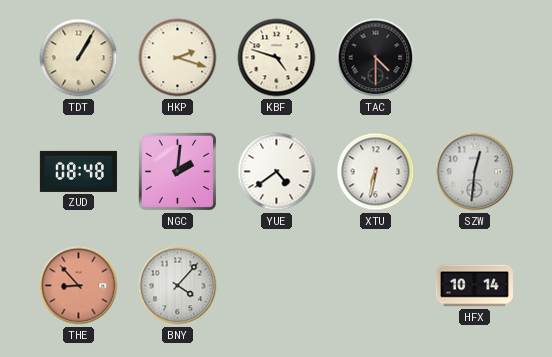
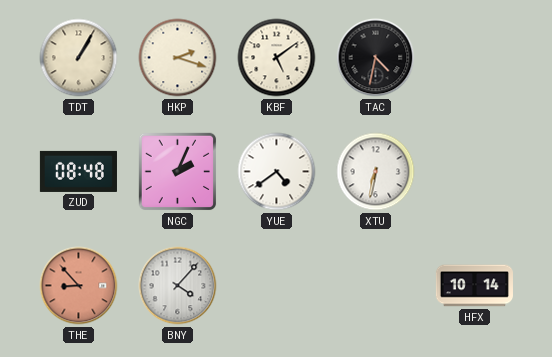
KBF: 4:48 -> 5:09 (277, 58)
TAC: 4:30 -> 4:32 (376, 58)
NGC: 2:01 -> 2:04 (178, 172)
SZW: 12:31 -> none (475, 172)
